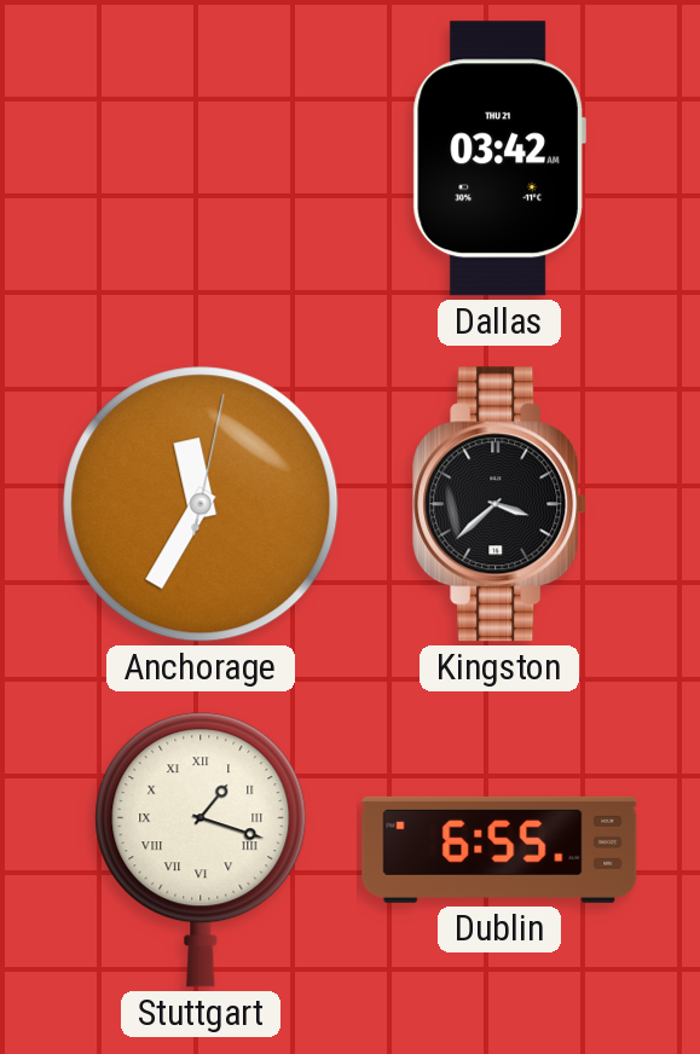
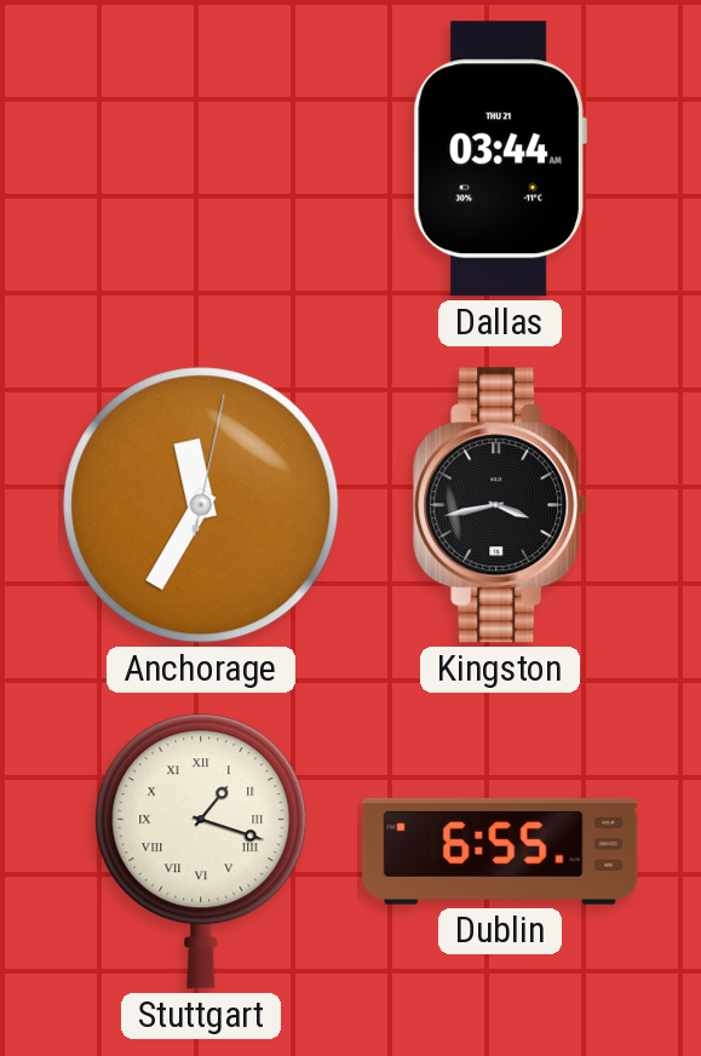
Dallas: 03:42 -> 03:44 (500, 159)
Kingston: 3:38 -> 3:43 (500, 505)
